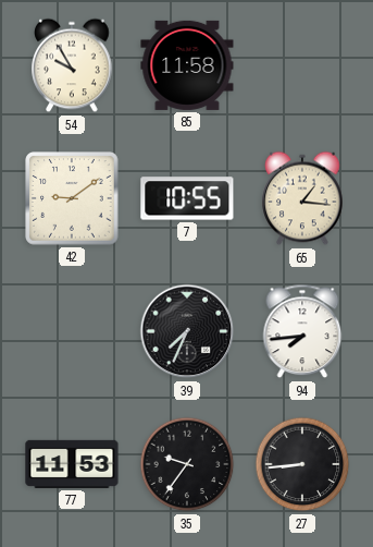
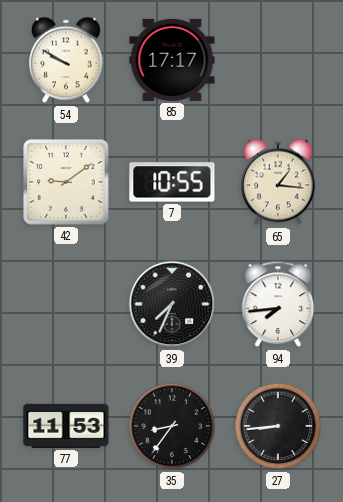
54: 9:55 -> 9:50 (66, 60)
85: 11:58 -> 17:17 (172, 60)
35: 9:36 -> 8:36 (172, 426)
